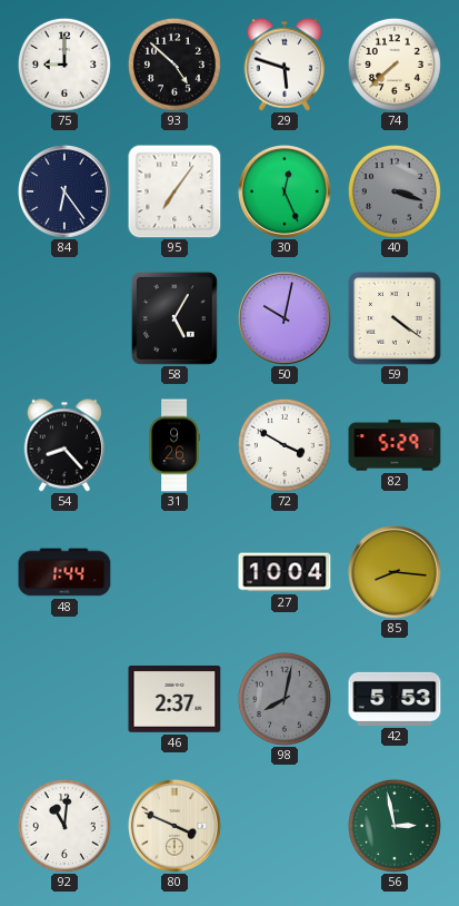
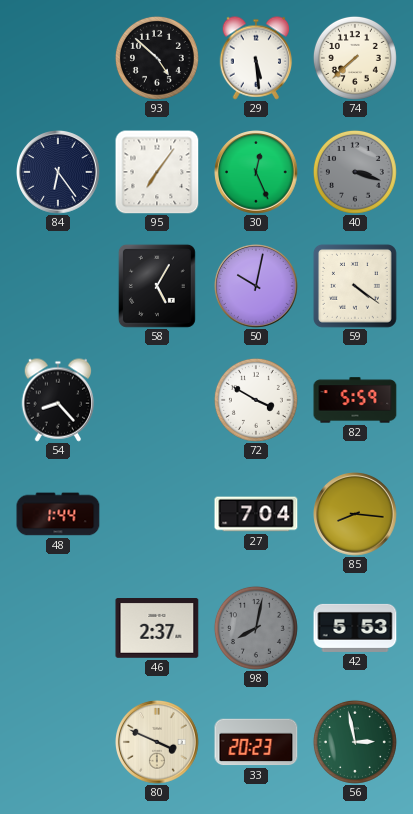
75: 9:00 -> none (64, 65)
29: 5:48 -> 5:29 (256, 58)
31: 9:26 -> none (174, 445)
82: 5:29 -> 5:59 (355, 400)
27: 10:04 -> 7:04 (256, 514)
92: 11:01 -> none (64, 826)
33: none -> 20:23 (256, 742)
